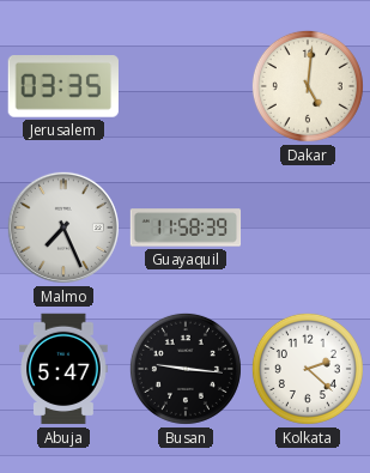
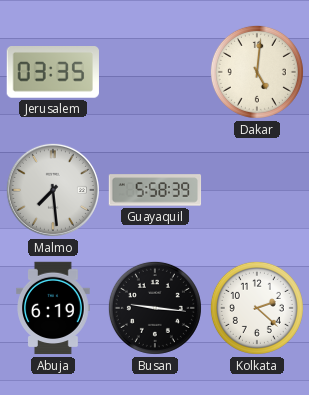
Malmo: 7:26 -> 7:29 (53, 190)
Guayaquil: 11:58 -> 5:58 (155, 190)
Abuja: 5:47 -> 6:19 (53, 308)
